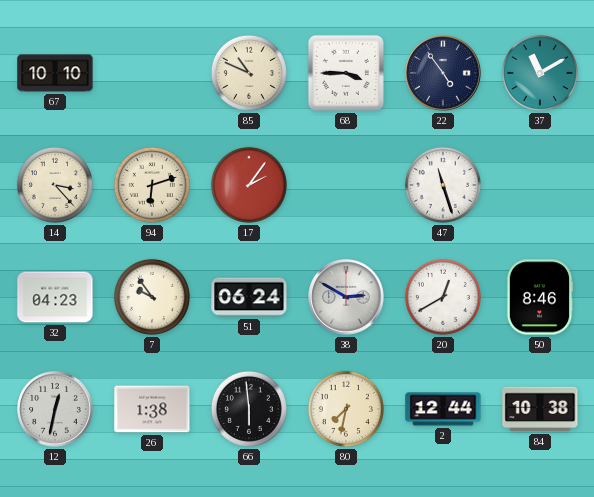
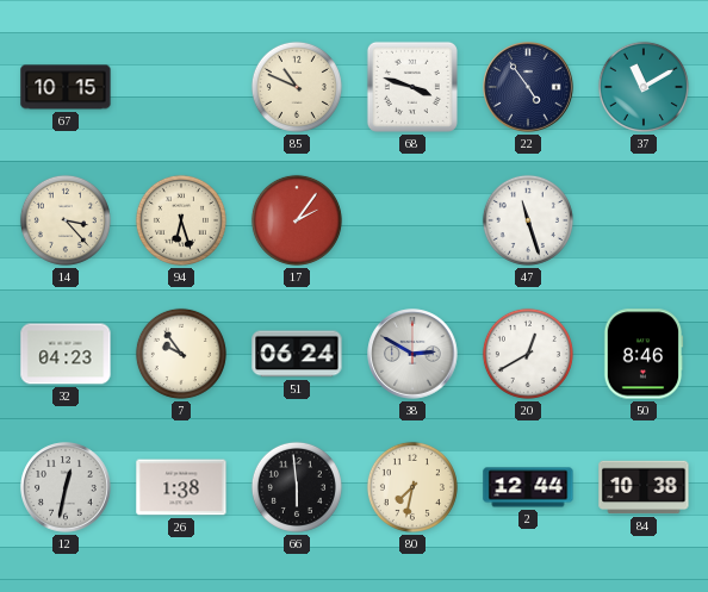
67: 10:10 -> 10:15 (66, 87)
68: 3:45 -> 3:48 (412, 87)
94: 6:12 -> 6:27 (181, 220)
